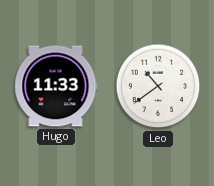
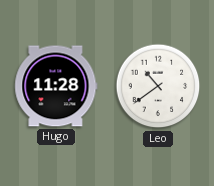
Hugo: 11:33 -> 11:28 (56, 86)
